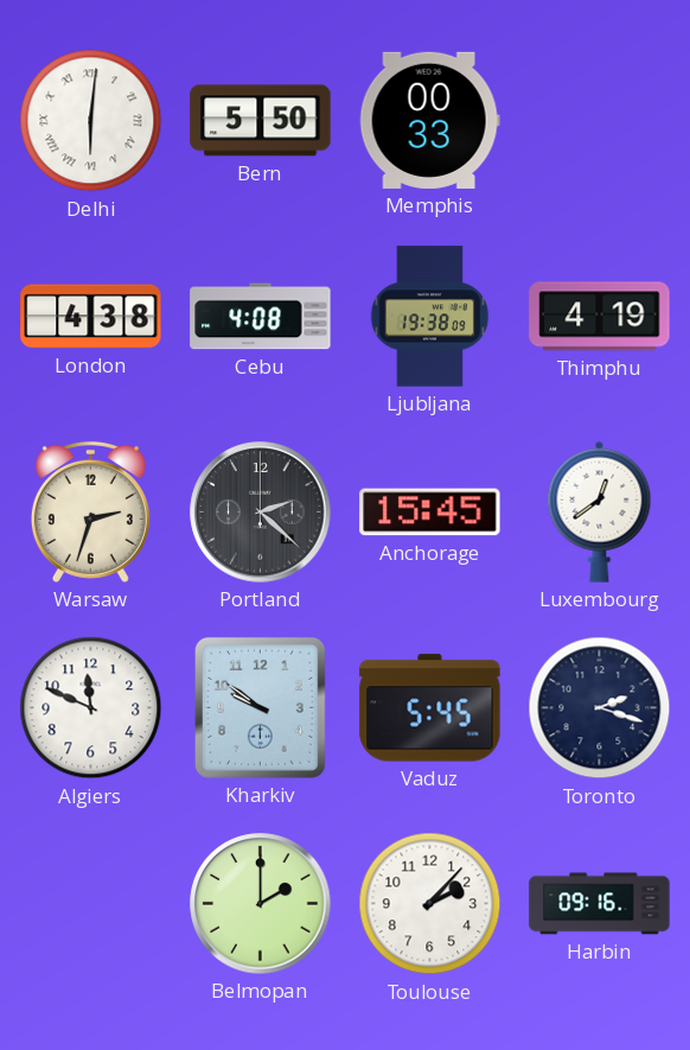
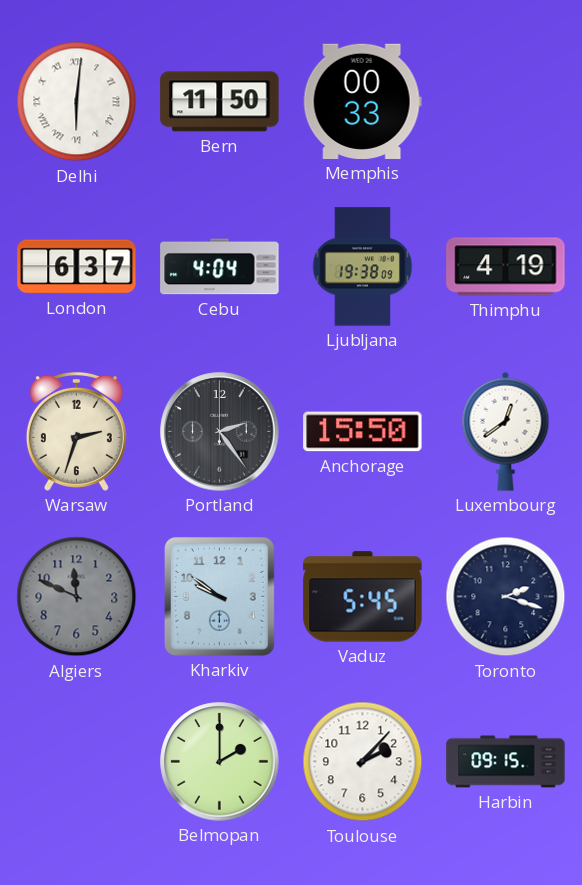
Bern: 5:50 -> 11:50 (220, 102)
London: 4:38 -> 6:37 (77, 267)
Cebu: 4:08 -> 4:04 (220, 267)
Portland: 2:22 -> 2:24 (220, 432)
Anchorage: 15:45 -> 15:50 (363, 432)
Algiers dial: white -> grey (77, 597)
Harbin: 09:16 -> 09:15 (506, 762)
